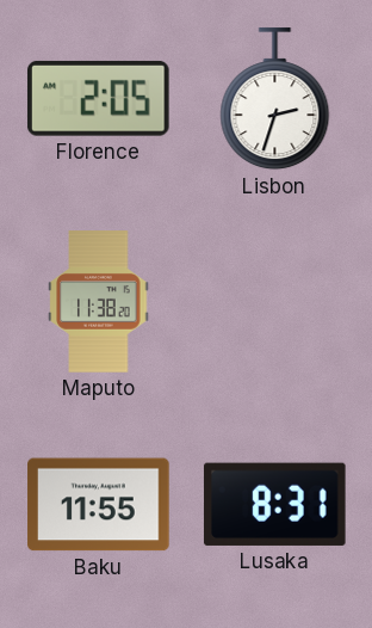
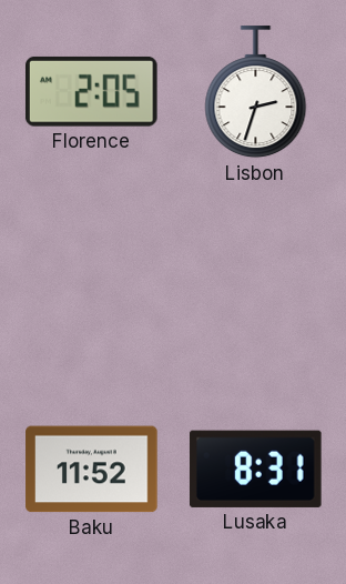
Maputo: 11:38 -> none (99, 302)
Baku: 11:55 -> 11:52 (92, 470)
